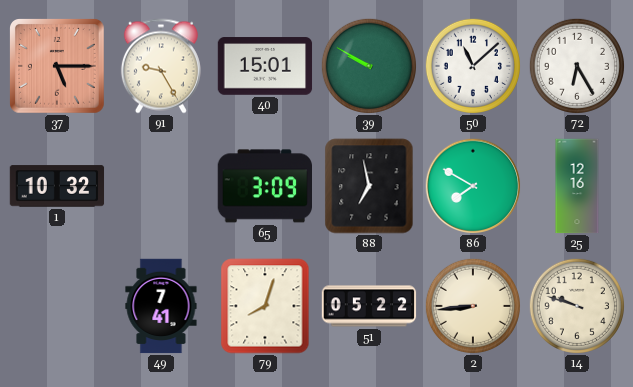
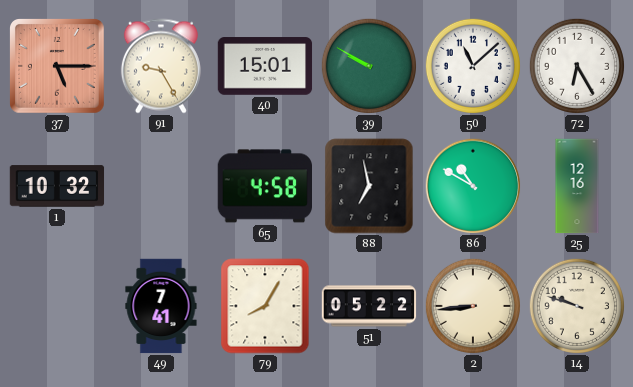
65: 3:09 -> 4:58 (264, 186)
86: 7:50 -> 10:50 (473, 186)
79: 8:03 -> 8:05 (265, 306)
